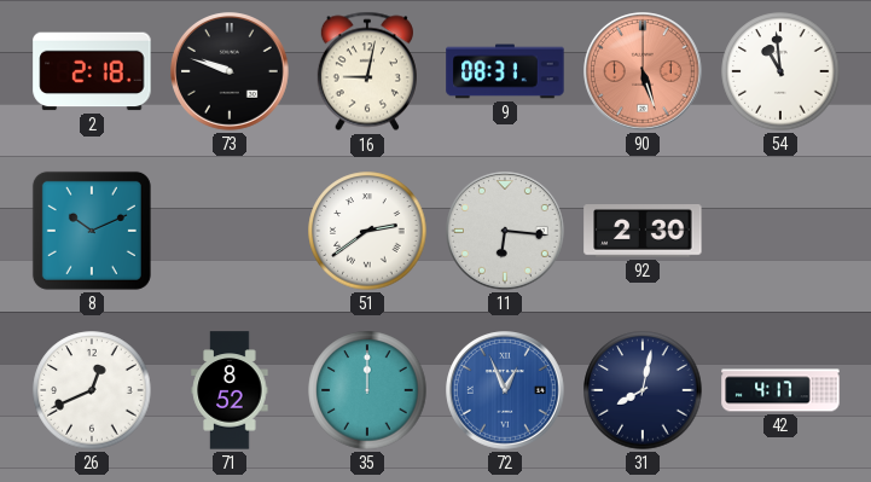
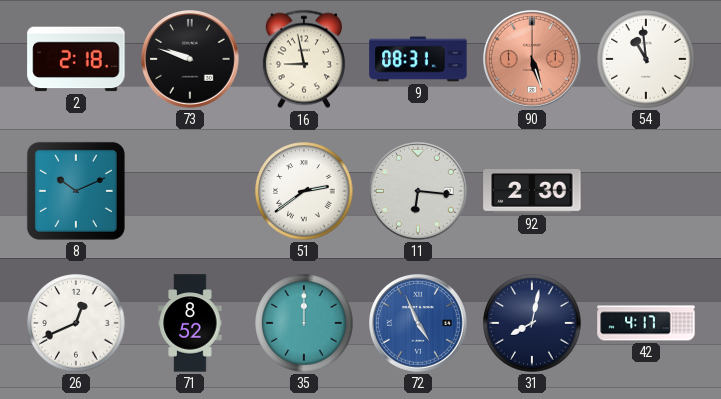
16: 9:02 -> 8:58 (304, 59)
72: 12:56 -> 4:56 (419, 324)
